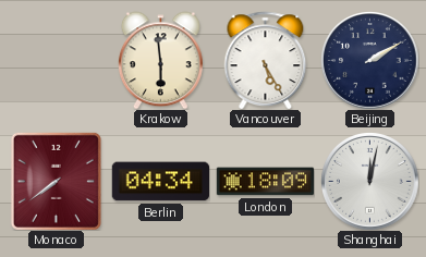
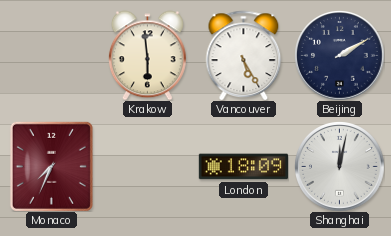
Monaco: 7:39 -> 7:34 (51, 166)
Berlin: 04:34 -> none (160, 182)
